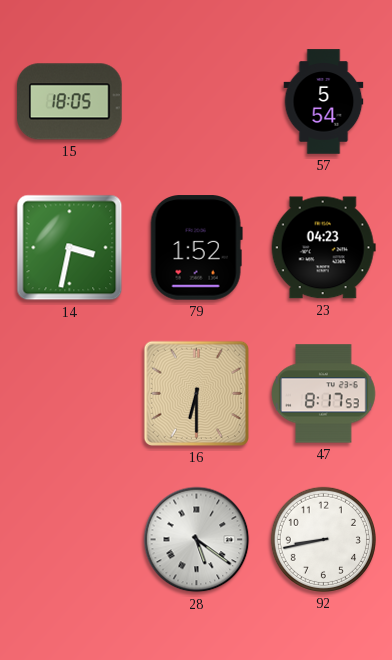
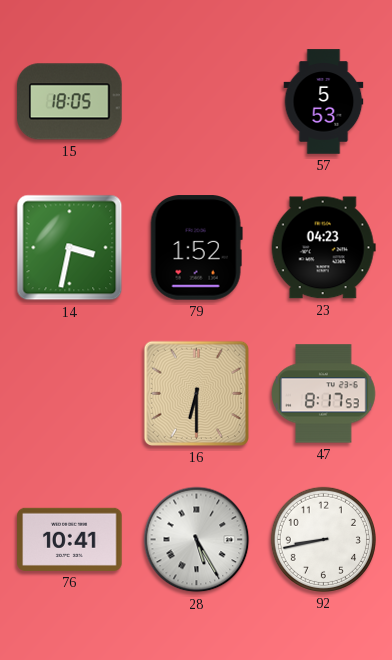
57: 5:54 -> 5:53 (324, 102)
76: none -> 10:41 (70, 539)
28: 5:21 -> 5:25 (197, 540)
